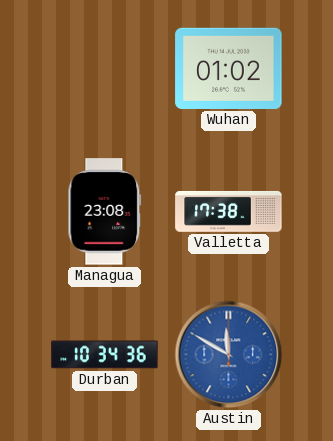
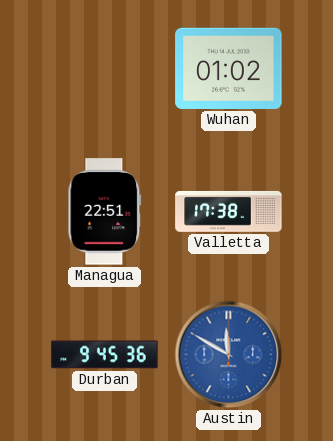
Managua: 23:08 -> 22:51 (105, 212)
Durban: 10:34 -> 9:45 (105, 355)
